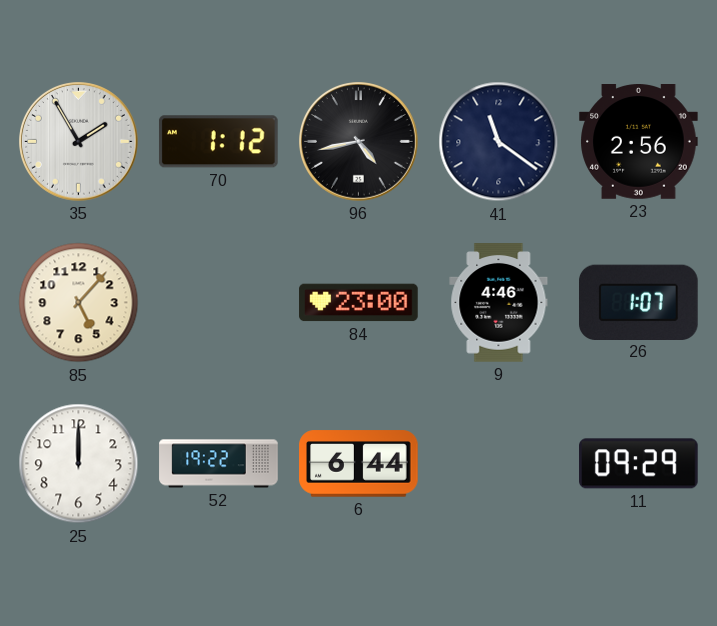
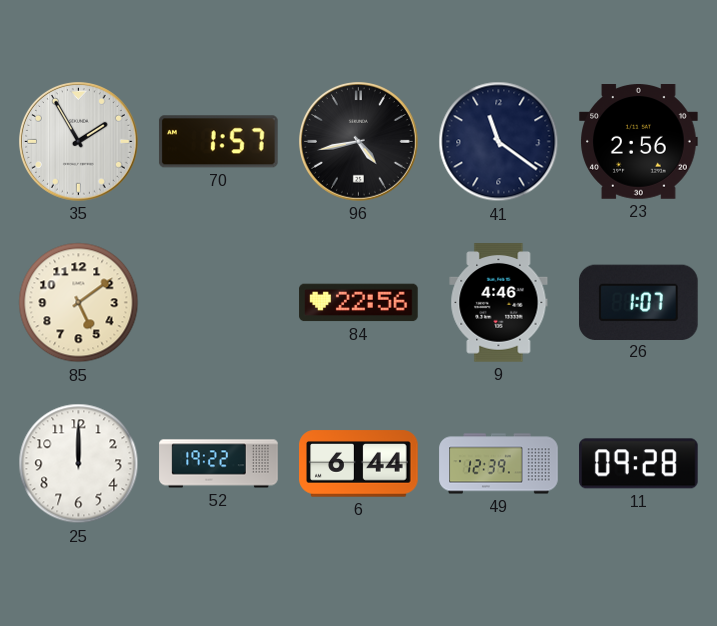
70: 1:12 -> 1:57 (218, 142)
85: 5:07 -> 5:09 (79, 303)
84: 23:00 -> 22:56 (359, 303)
49: none -> 12:39 (499, 464)
11: 09:29 -> 09:28 (639, 464)
